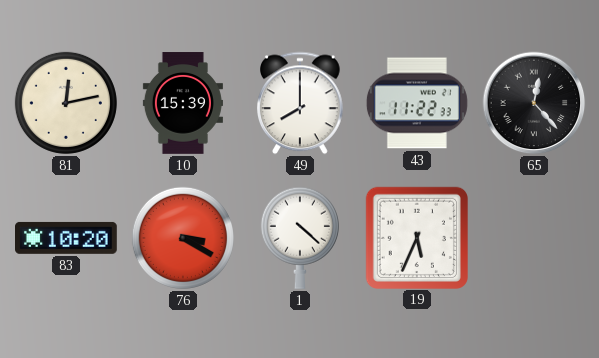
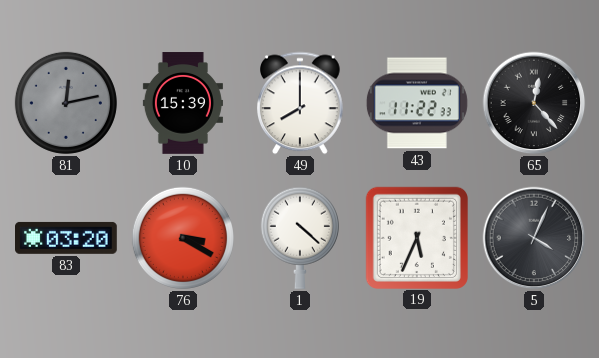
81 dial: cream -> grey (66, 103)
83: 10:20 -> 03:20 (67, 238)
5: none -> 4:04 (534, 238)
